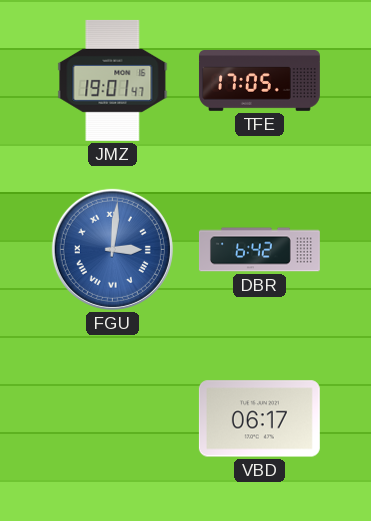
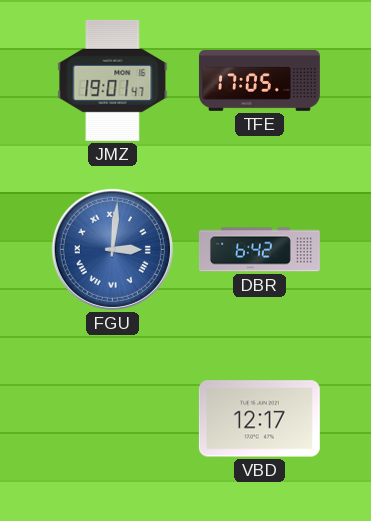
VBD: 06:17 -> 12:17 (259, 419)
